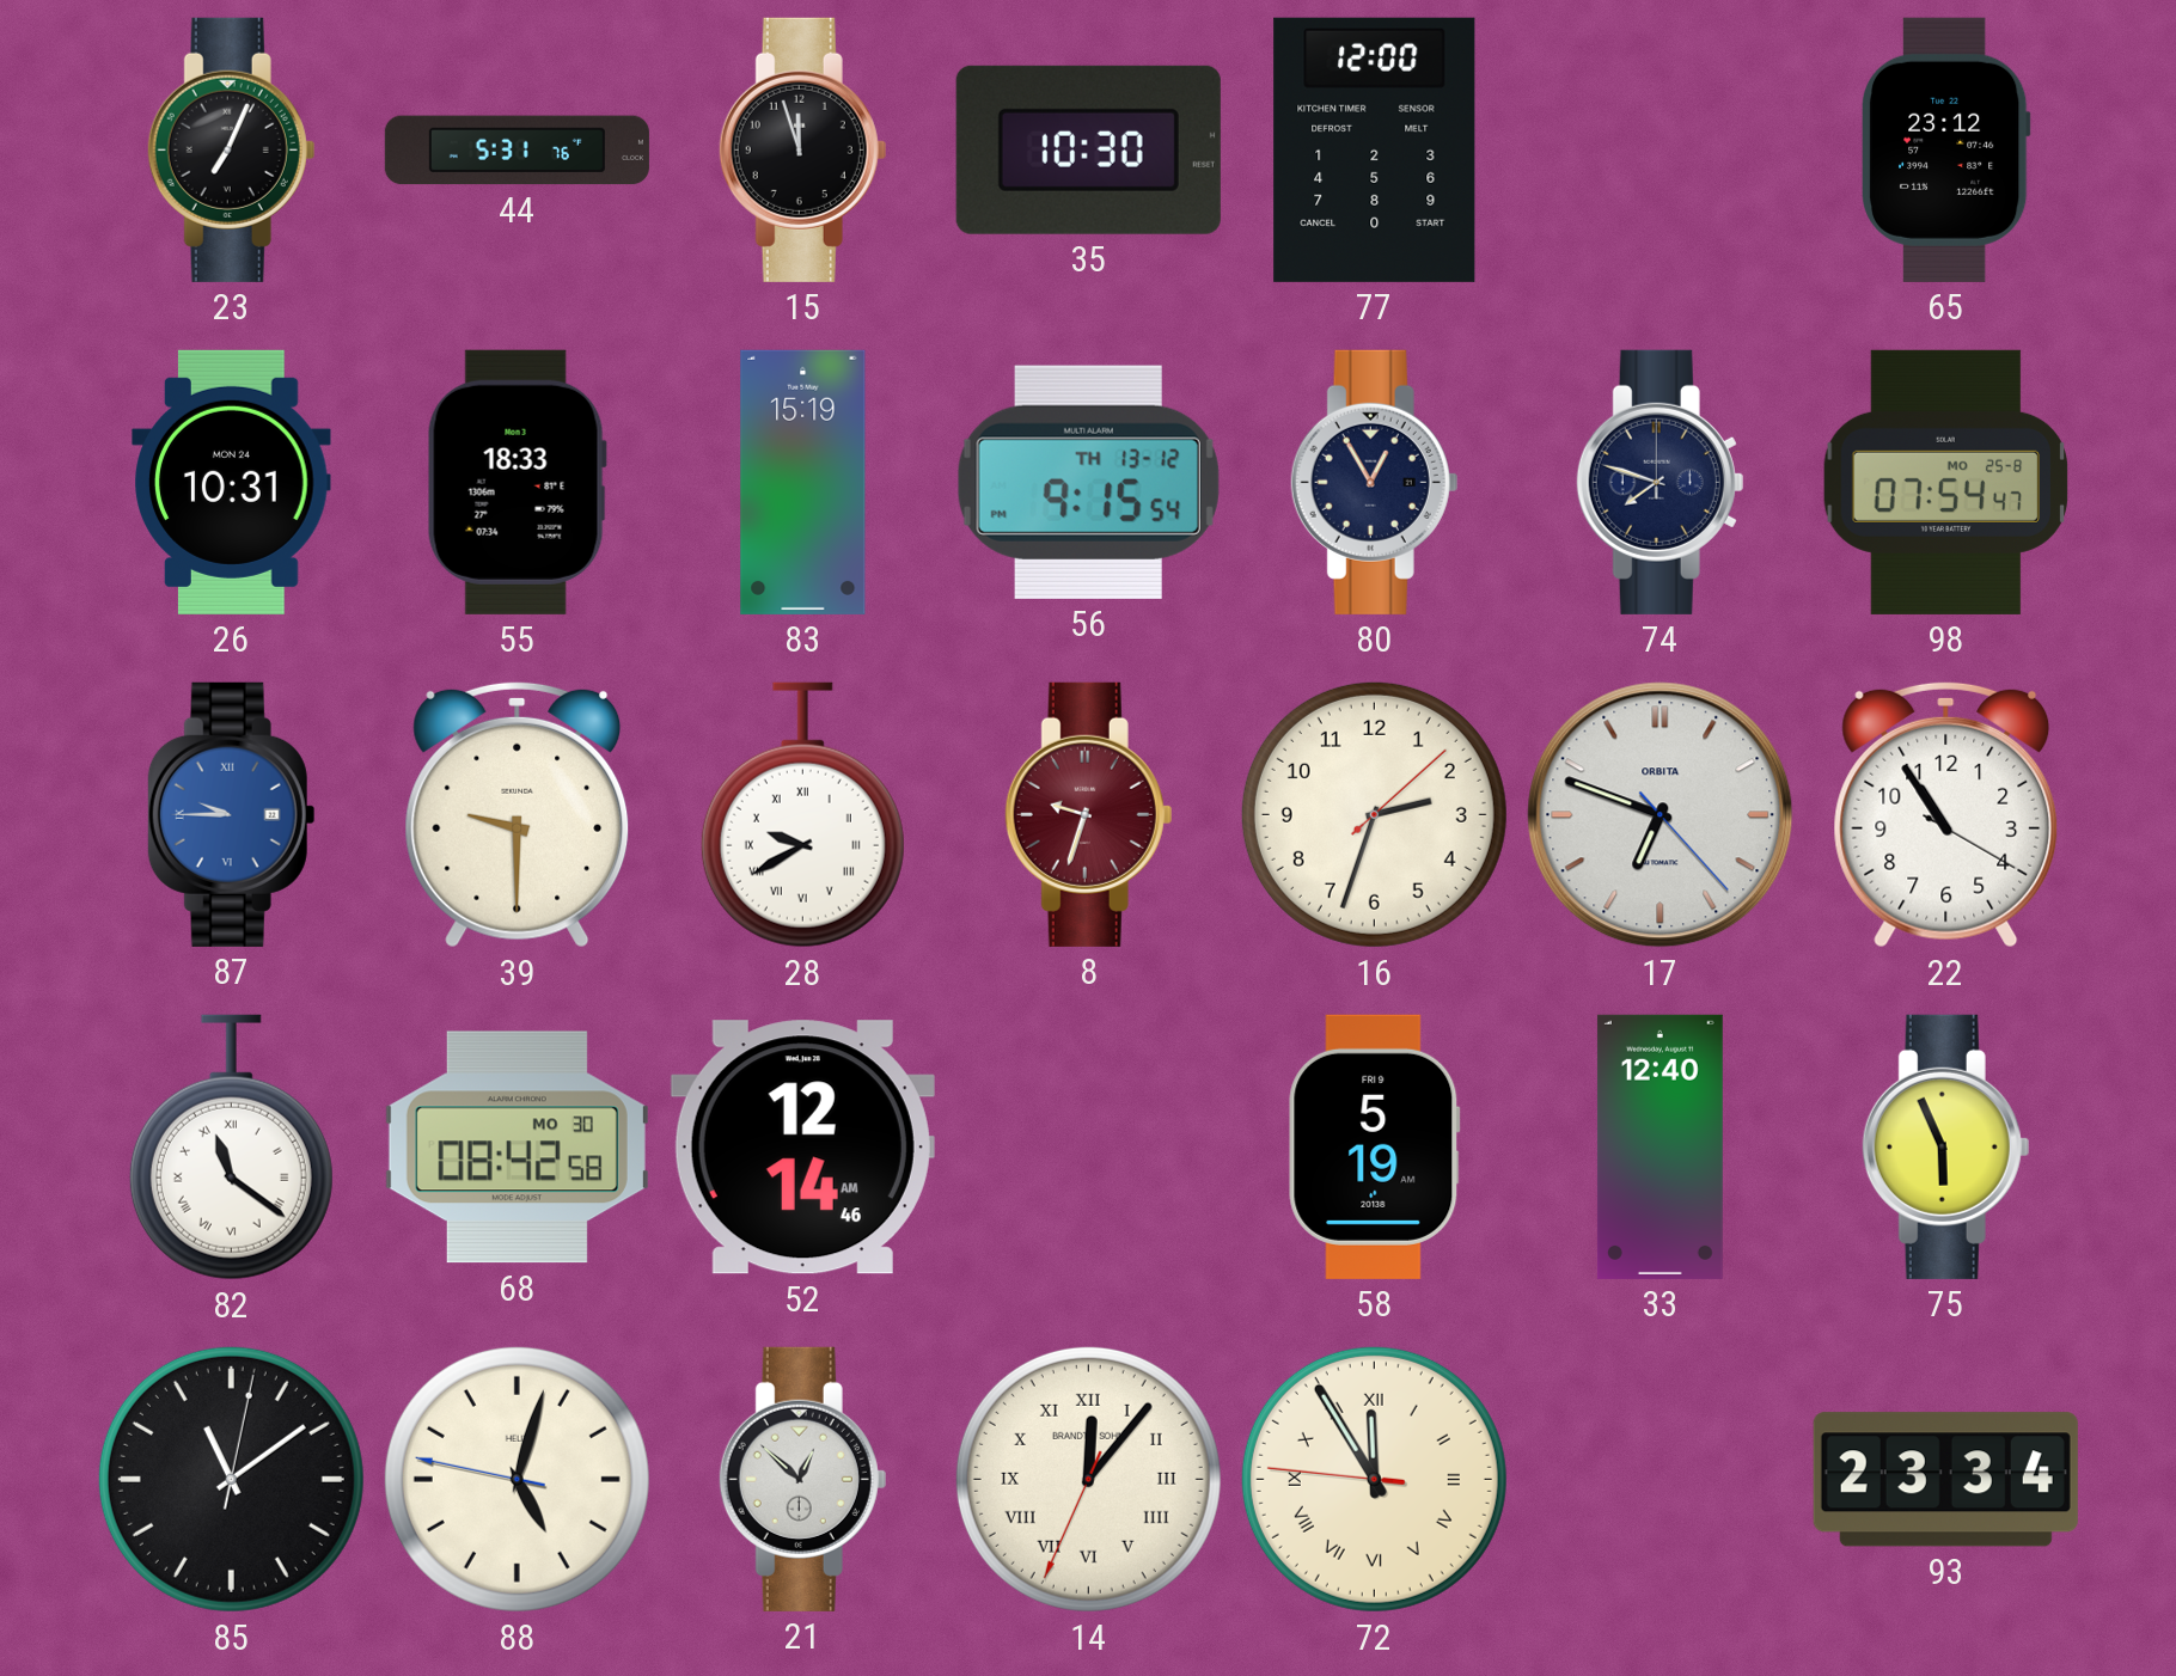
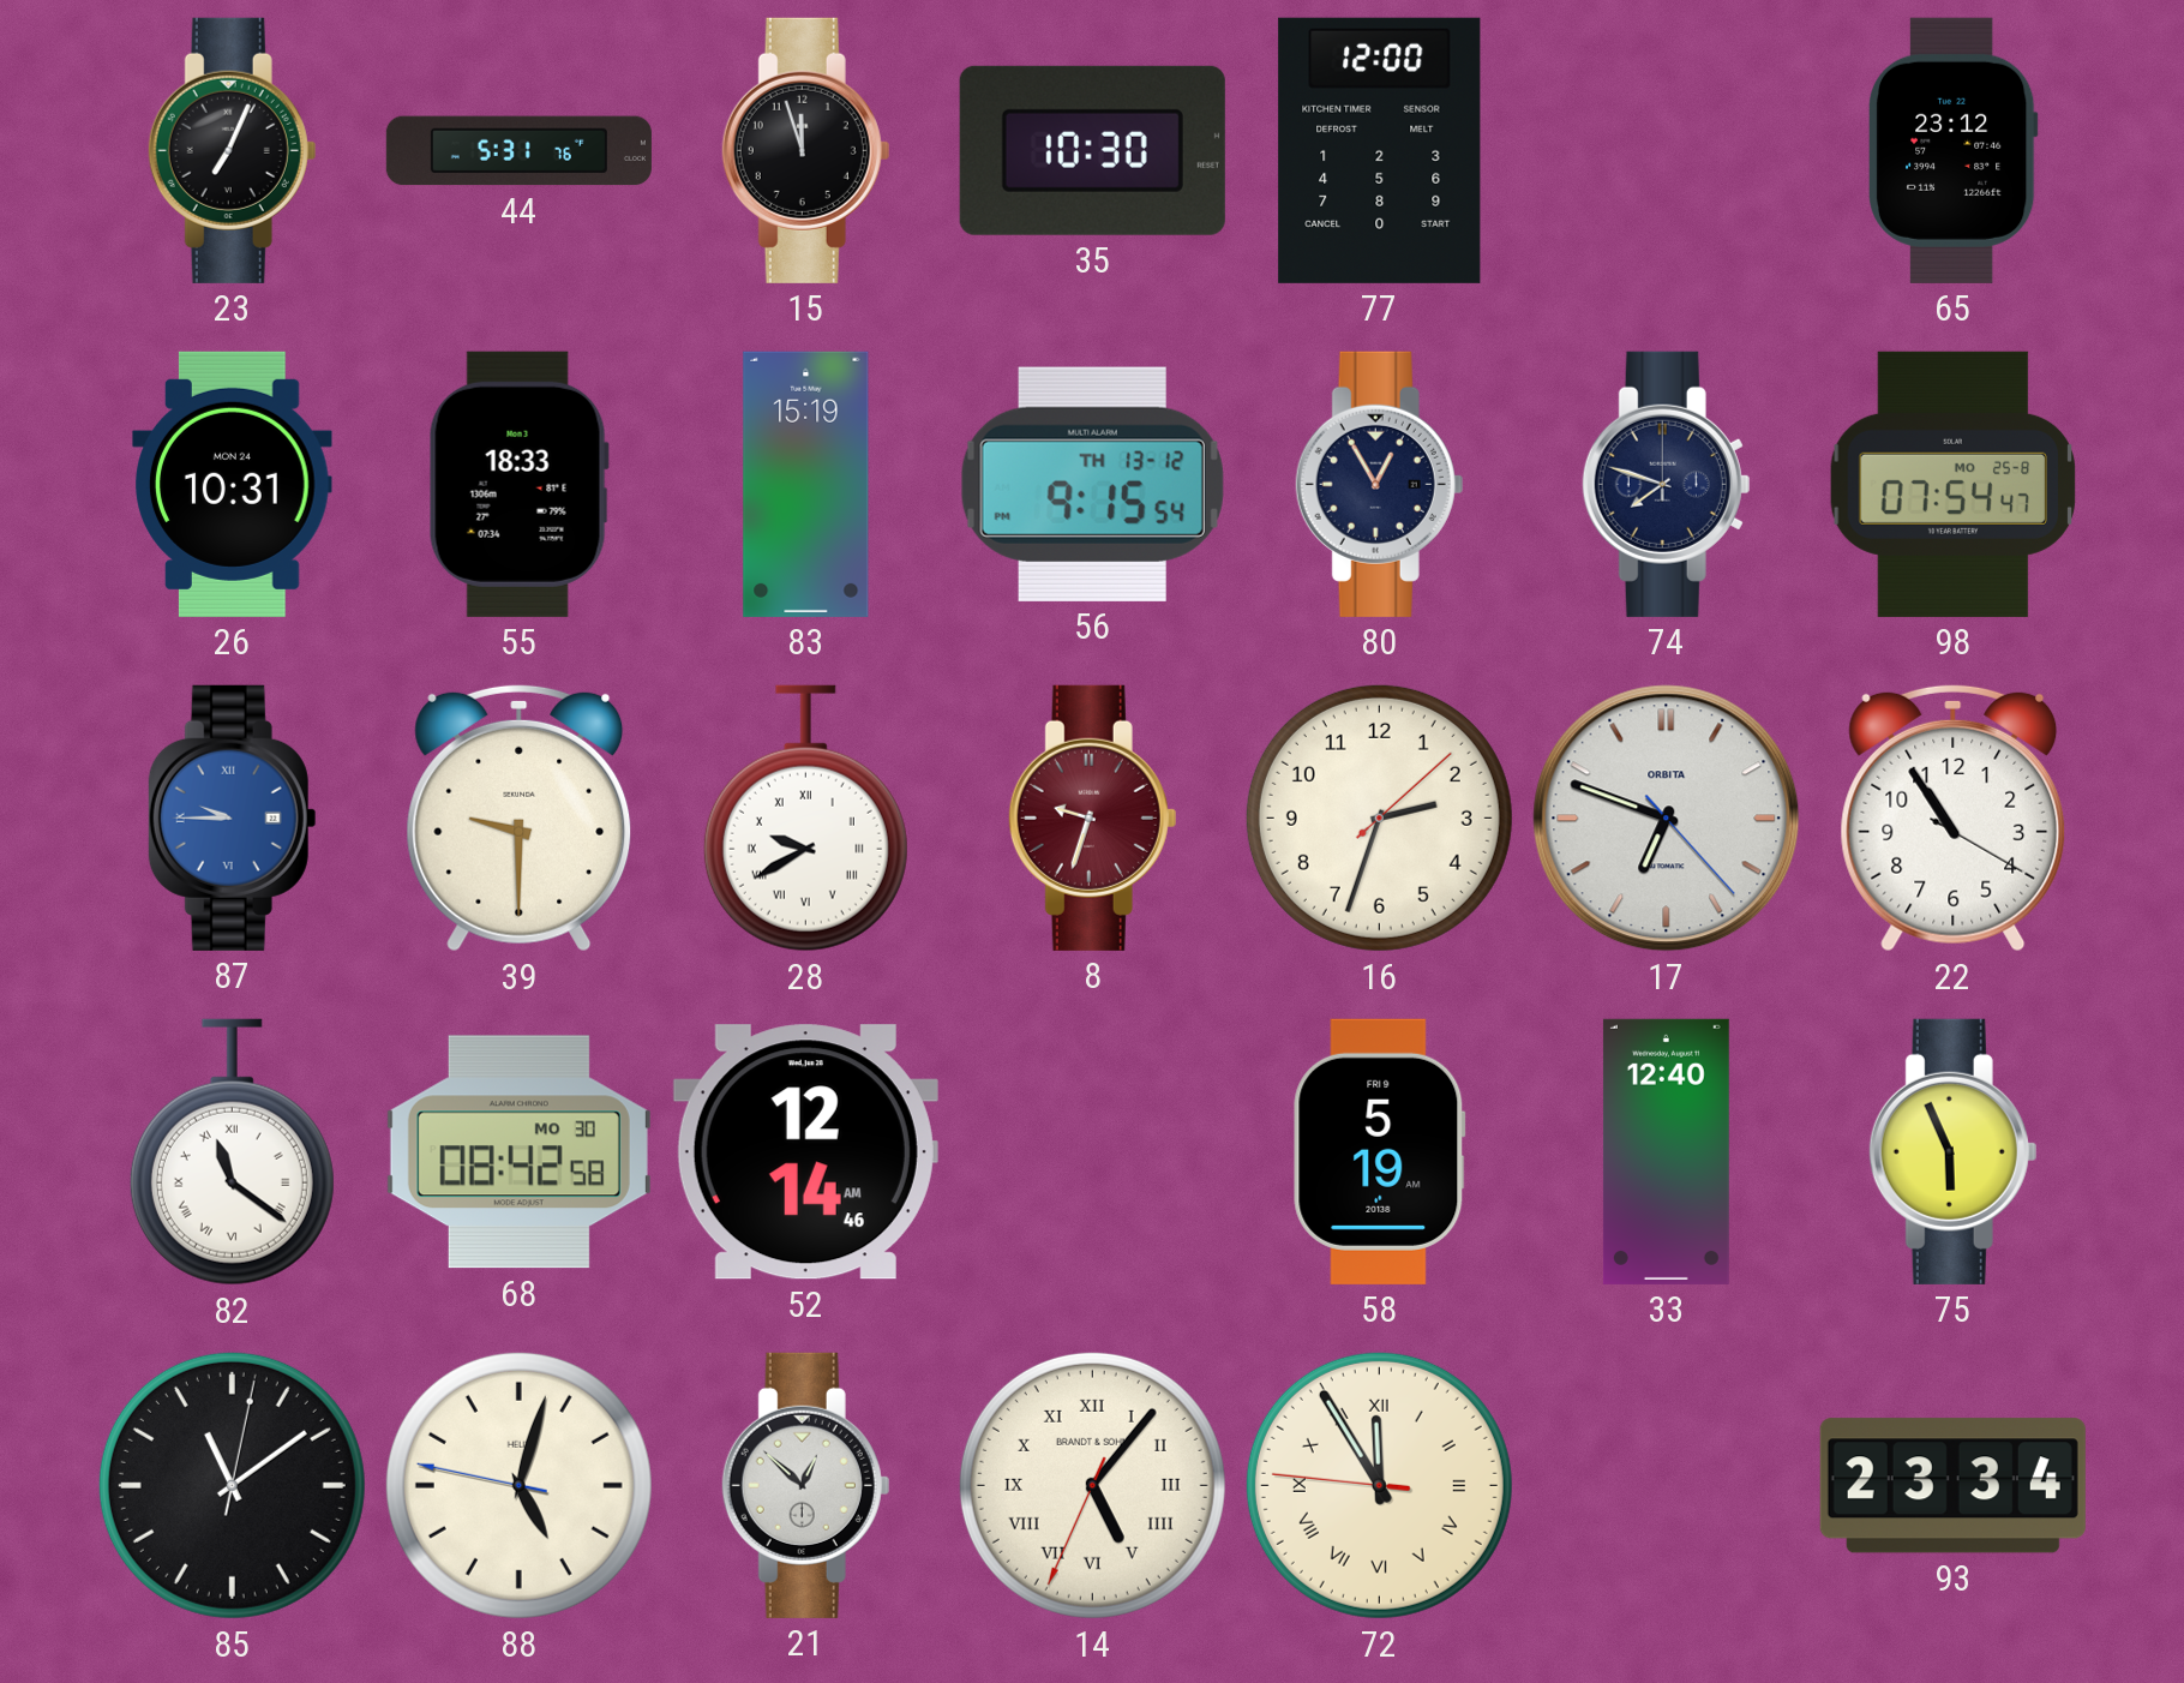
14: 12:06 -> 5:06 (1092, 1485)
